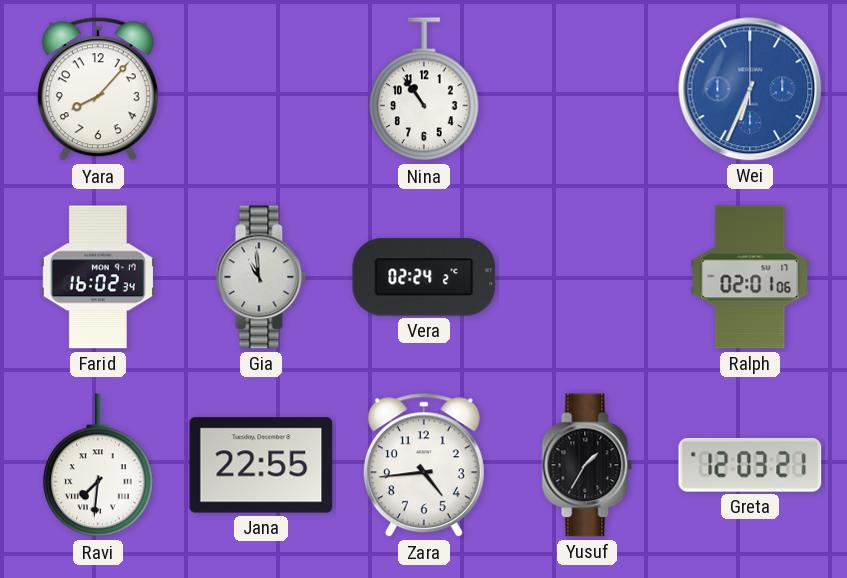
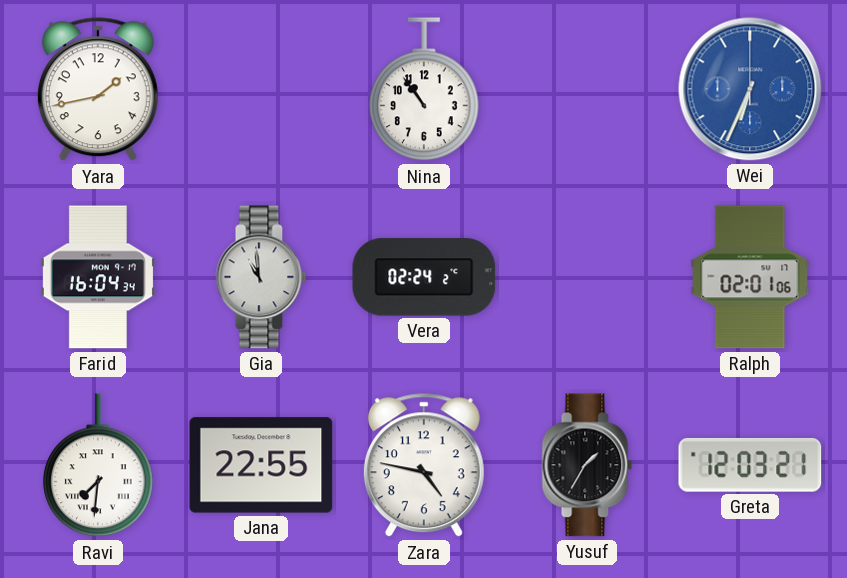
Yara: 8:07 -> 1:43 (98, 90)
Farid: 16:02 -> 16:04 (98, 277)
Zara: 4:44 -> 4:47 (424, 466)
